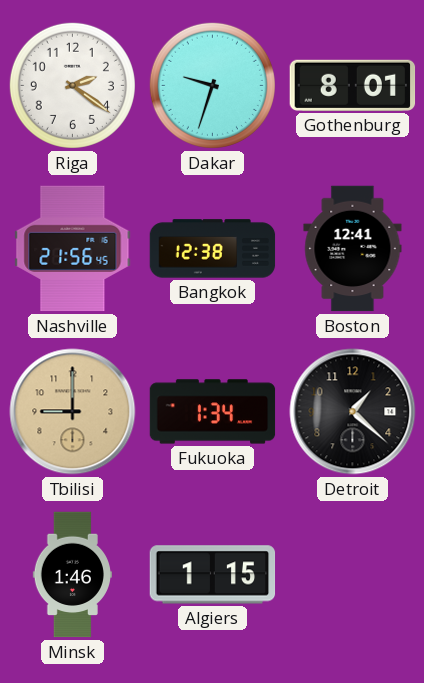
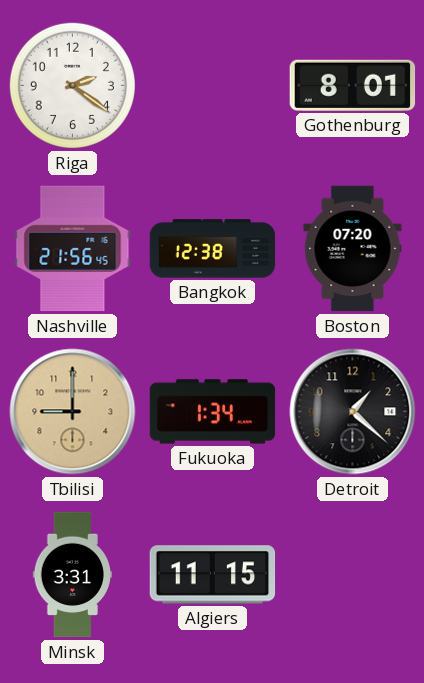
Dakar: 9:33 -> none (212, 85)
Boston: 12:41 -> 07:20 (353, 249)
Minsk: 1:46 -> 3:31 (72, 575)
Algiers: 1:15 -> 11:15 (213, 575)
